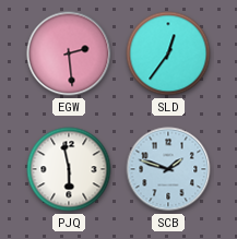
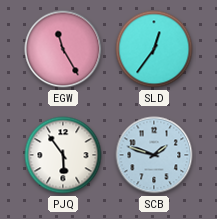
EGW: 2:29 -> 11:25 (63, 49)
PJQ: 5:58 -> 5:54 (63, 155)
